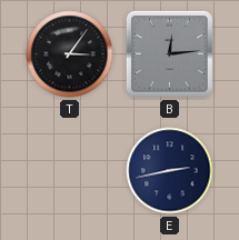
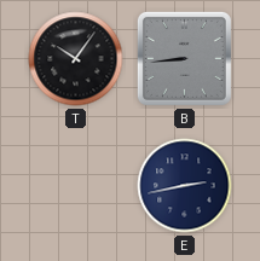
T: 3:06 -> 10:06 (76, 59)
B: 12:14 -> 8:44 (184, 58)
